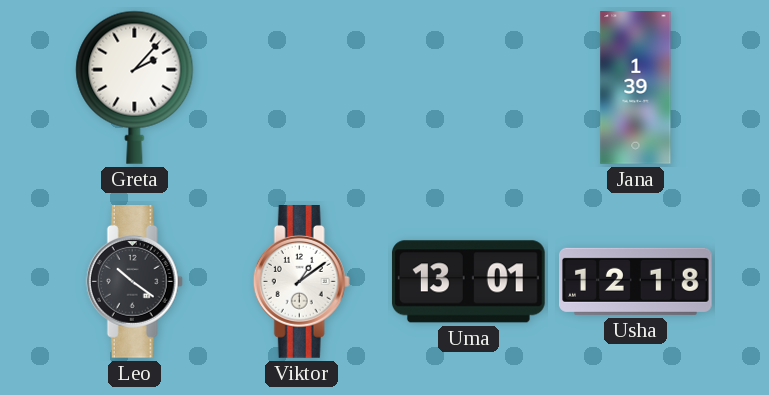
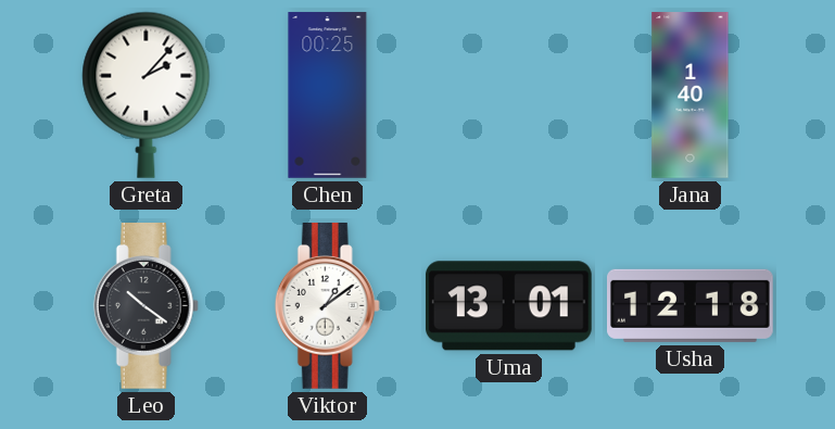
Chen: none -> 00:25 (328, 96)
Jana: 1:39 -> 1:40 (691, 96)
